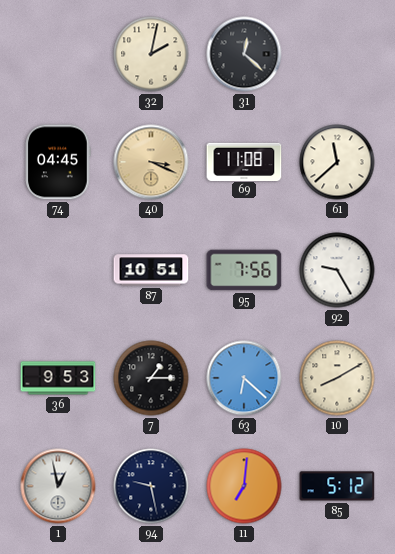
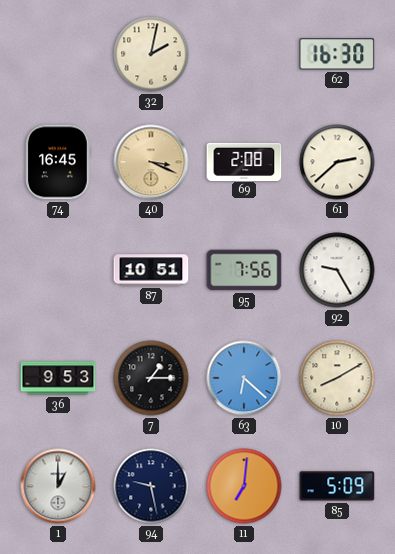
31: 12:22 -> none (244, 54)
62: none -> 16:30 (337, 54)
74: 04:45 -> 16:45 (58, 162)
69: 11:08 -> 2:08 (244, 161)
61: 11:38 -> 2:38 (337, 162)
1: 12:58 -> 1:00 (58, 486)
85: 5:12 -> 5:09 (337, 486)
